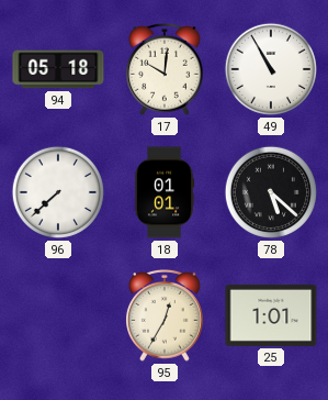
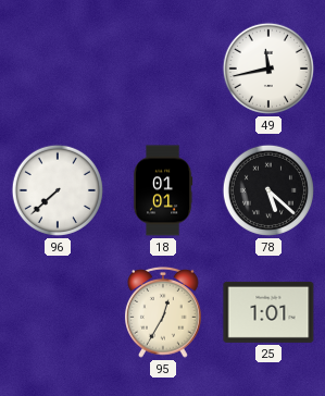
94: 05:18 -> none (58, 69)
17: 10:01 -> none (166, 69)
49: 10:55 -> 11:43 (268, 69)
